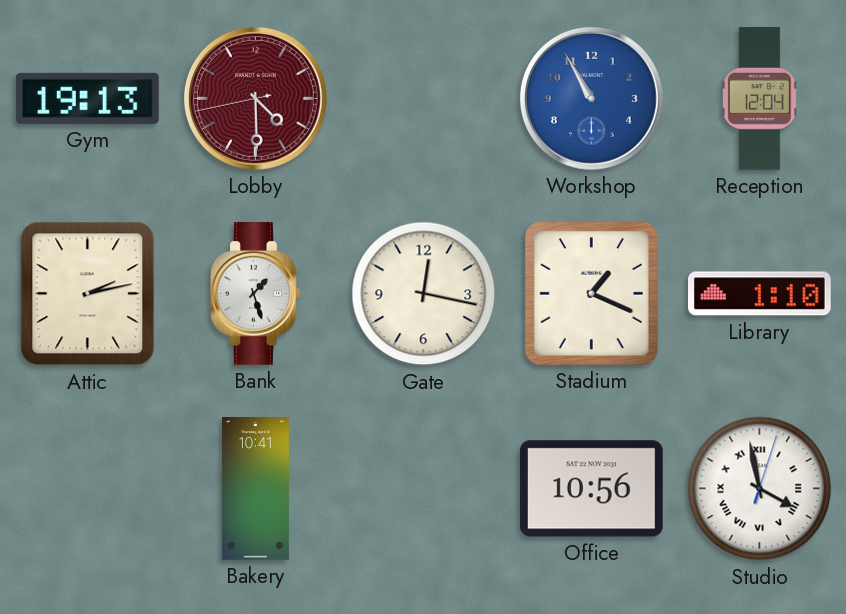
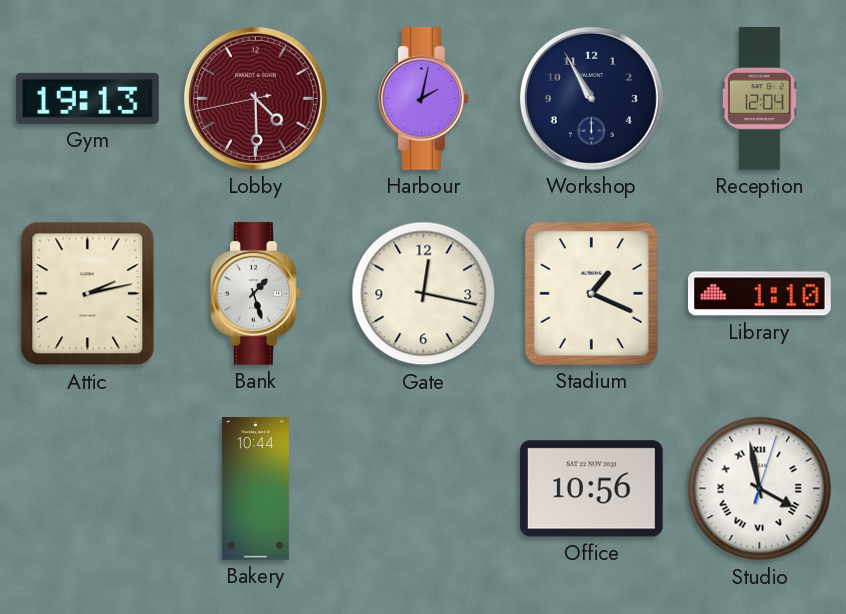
Harbour: none -> 2:02 (424, 99)
Workshop dial: blue -> navy (591, 98)
Bakery: 10:41 -> 10:44 (255, 489)
